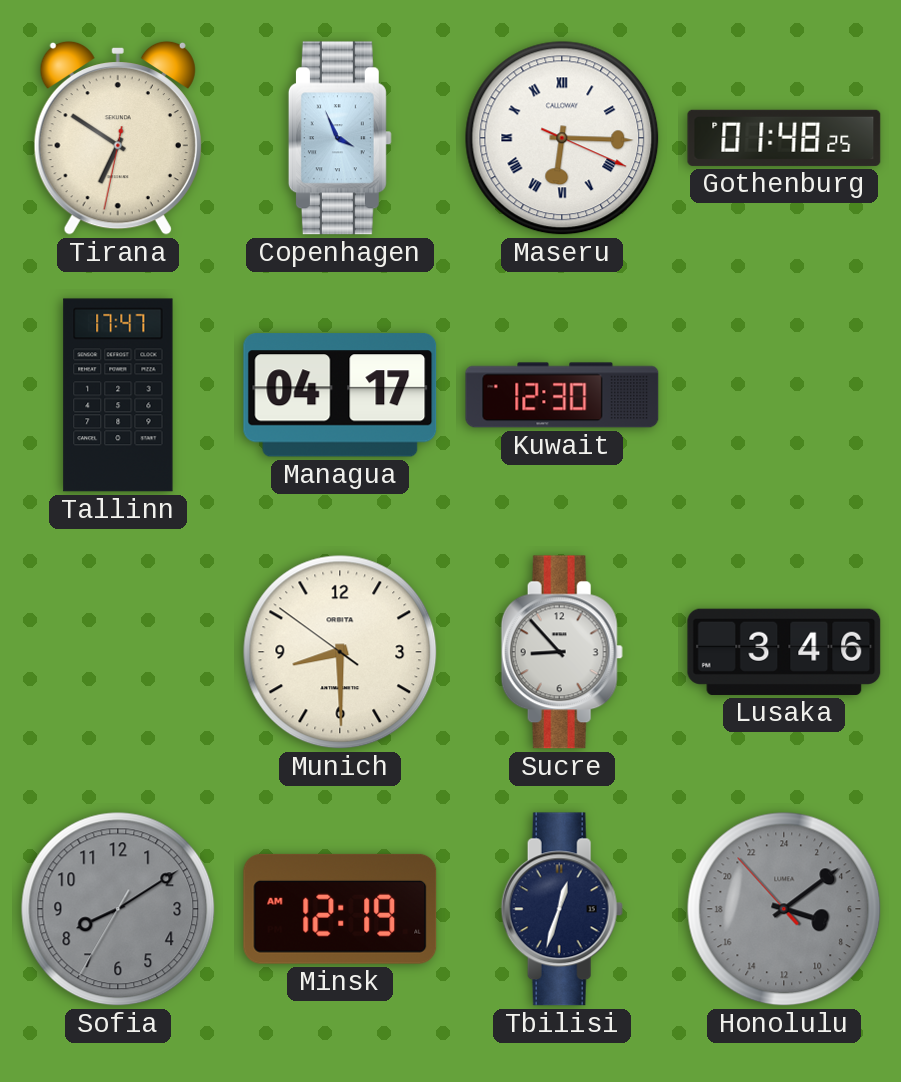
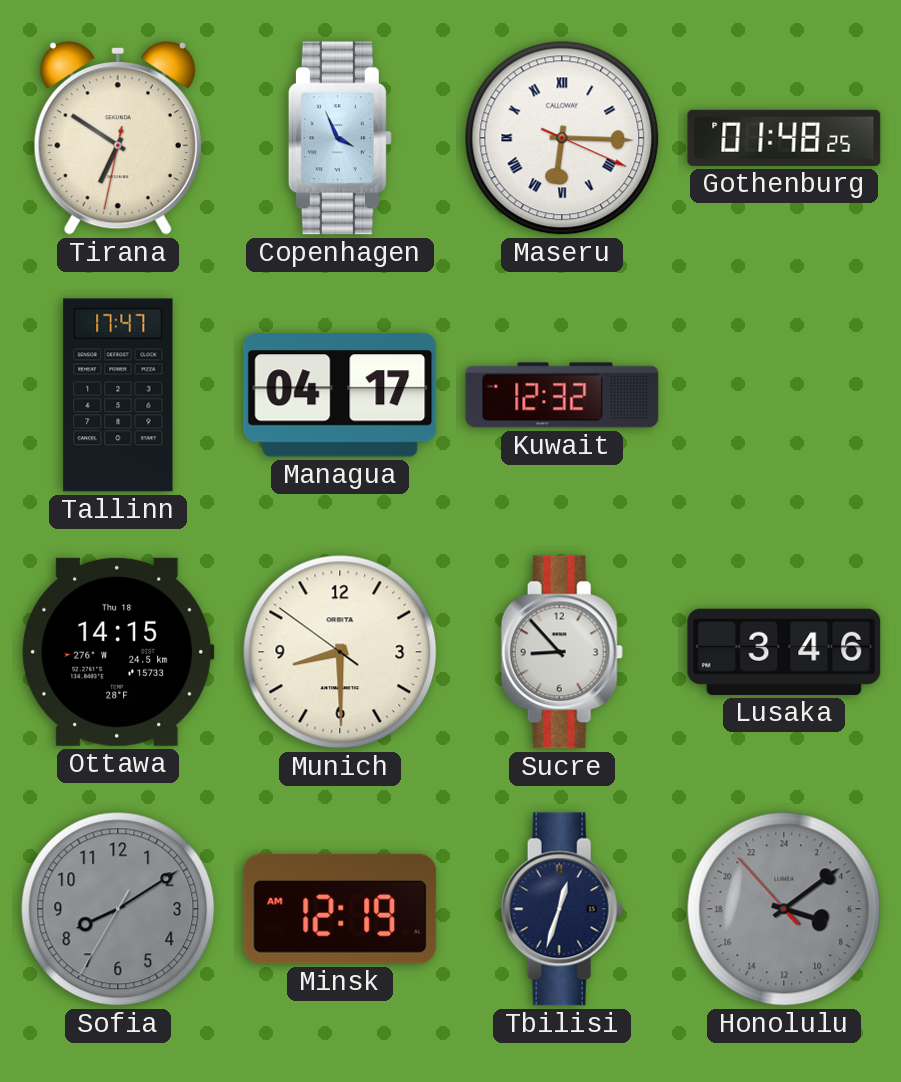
Kuwait: 12:30 -> 12:32 (562, 395)
Ottawa: none -> 14:15 (118, 652)
